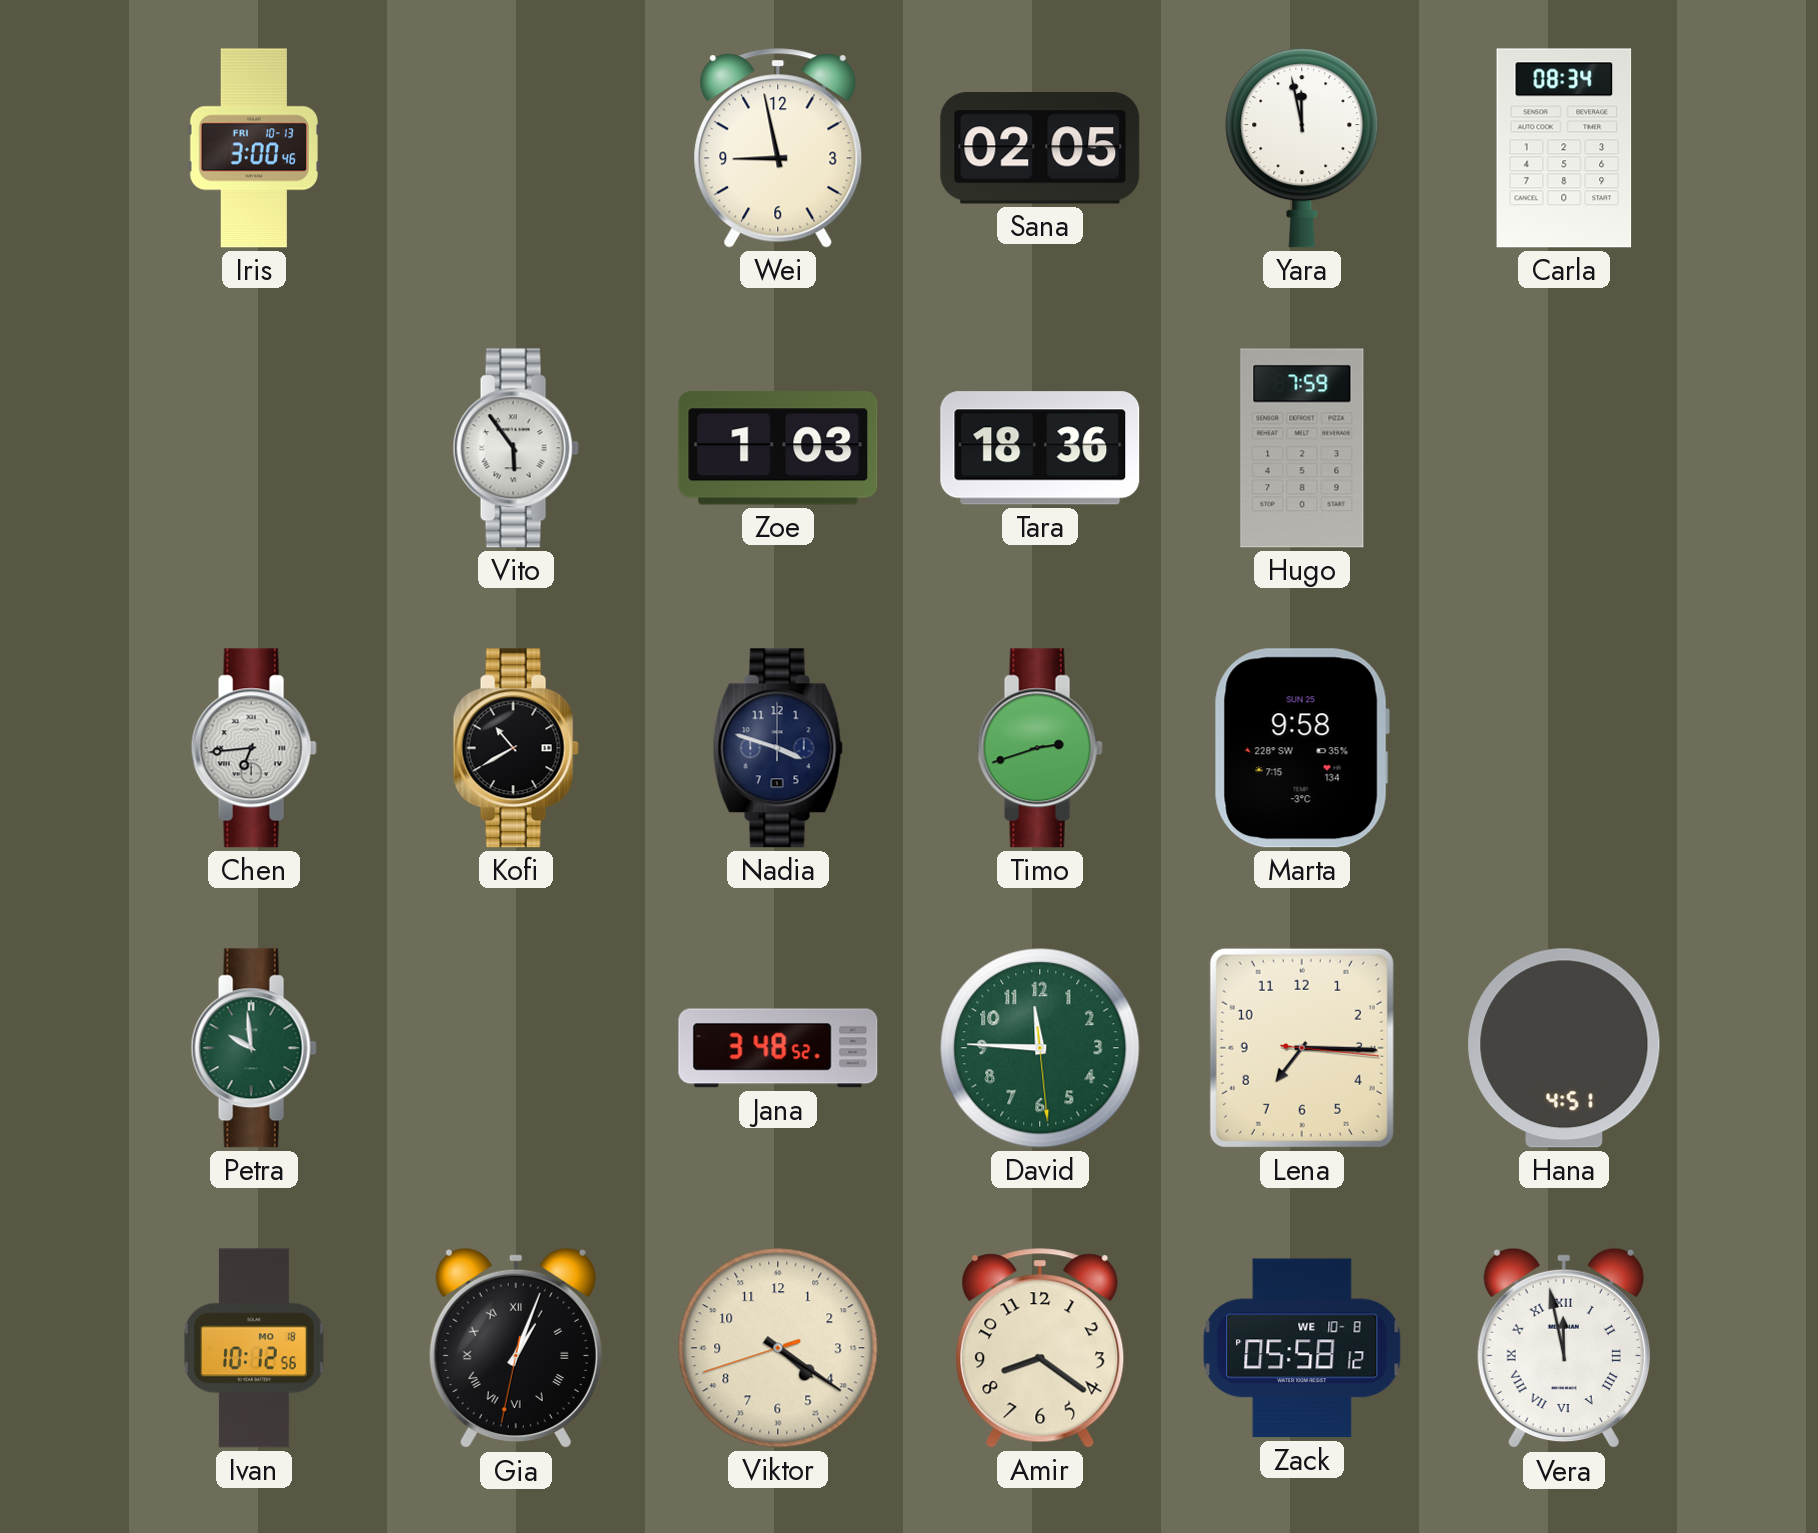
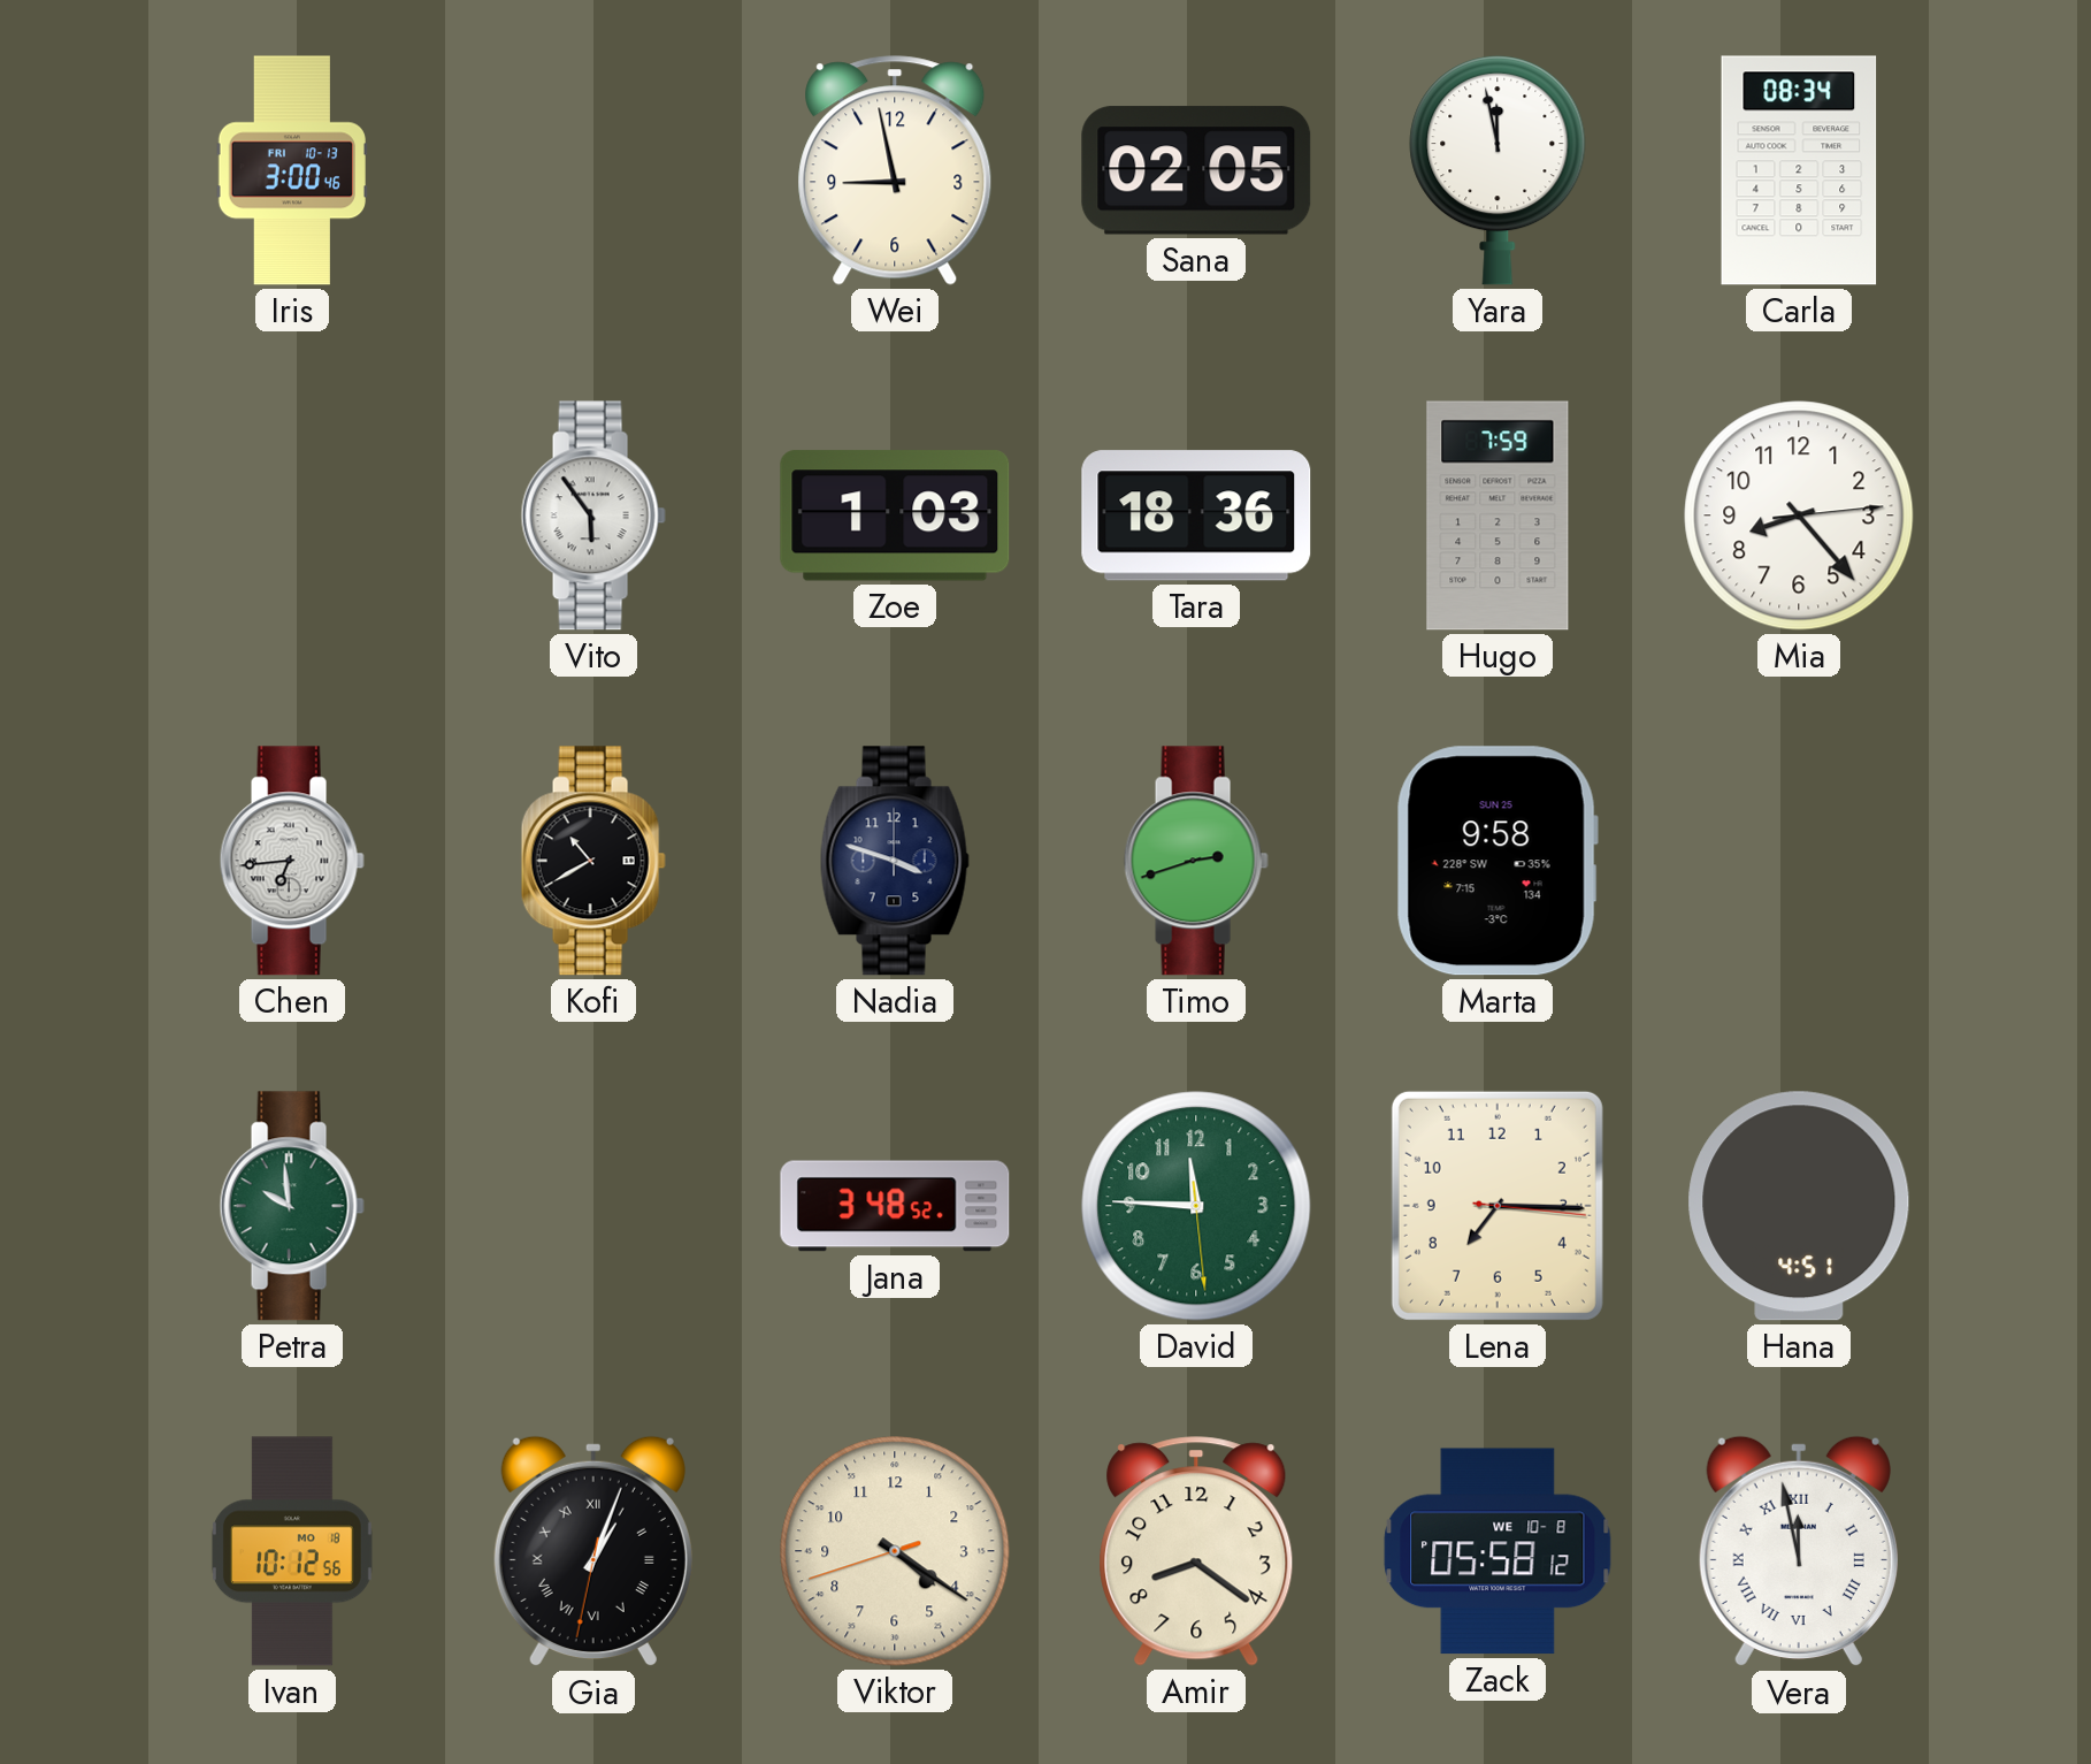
Mia: none -> 8:23 (1799, 516)
